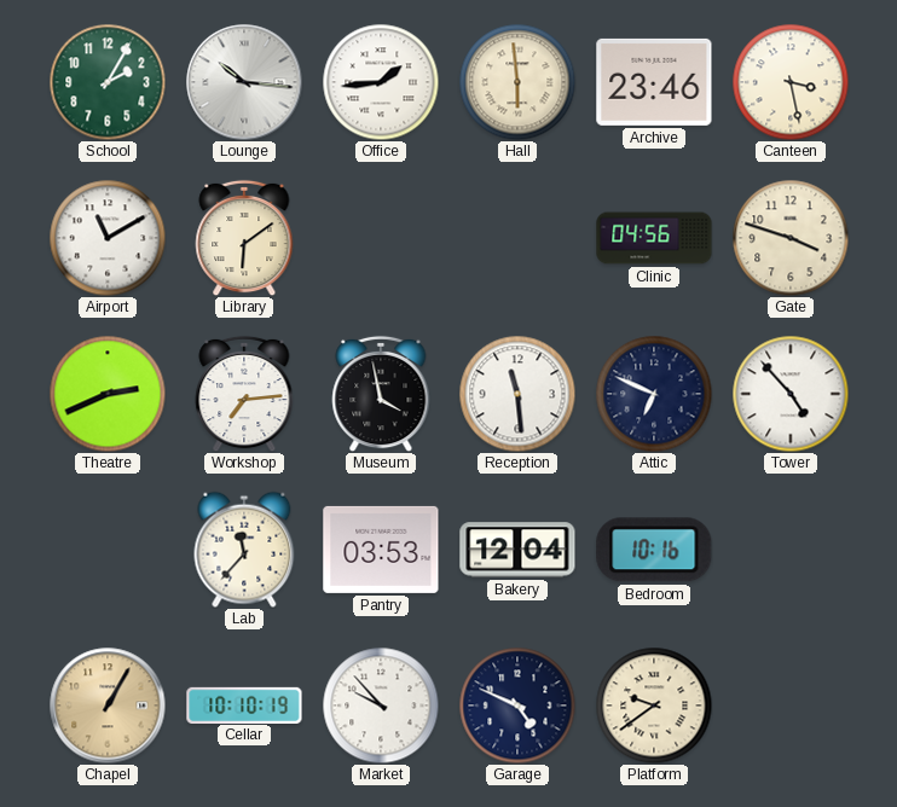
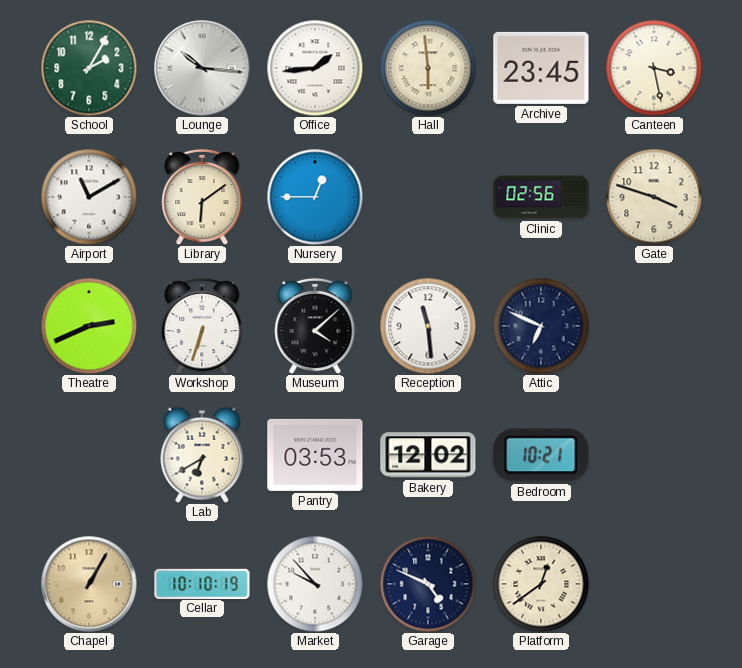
Archive: 23:46 -> 23:45 (541, 68)
Nursery: none -> 12:45 (315, 197)
Clinic: 04:56 -> 02:56 (541, 197)
Workshop: 7:14 -> 6:33 (202, 326)
Museum: 3:58 -> 4:08 (315, 326)
Tower: 4:53 -> none (791, 394)
Lab: 11:37 -> 6:40 (202, 455)
Bakery: 12:04 -> 12:02 (428, 455)
Bedroom: 10:16 -> 10:21 (541, 455)
Platform: 9:39 -> 12:39 (541, 584)
